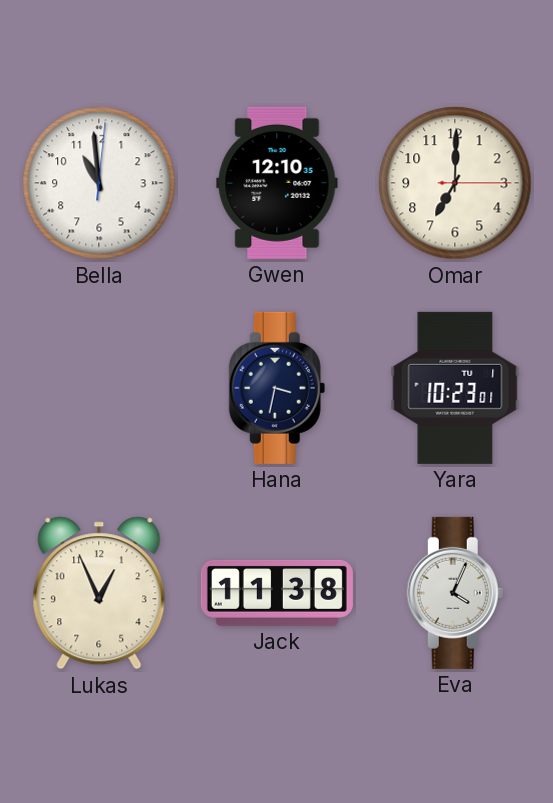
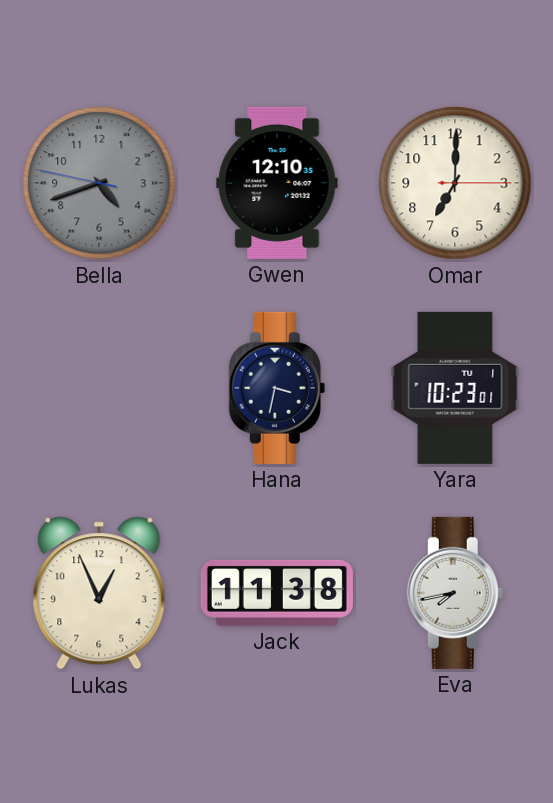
Bella: 10:59 -> 4:41 (99, 183)
Bella dial: white -> grey (99, 183)
Eva: 4:04 -> 7:43 (455, 593)
